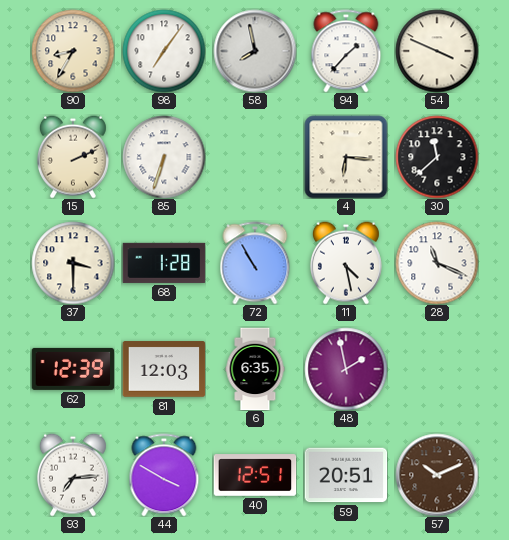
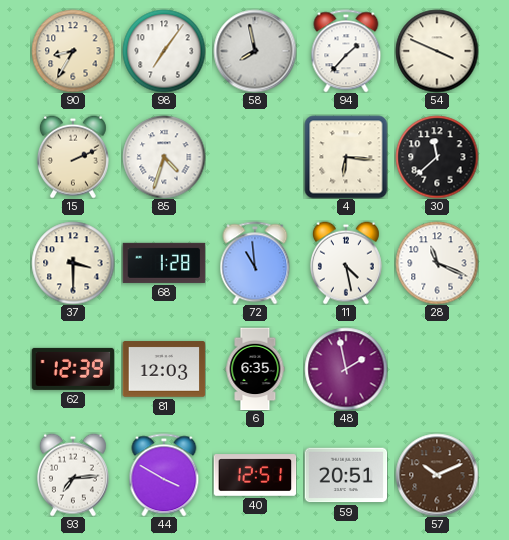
85: 6:33 -> 4:33 (164, 157)
72: 10:55 -> 10:59 (255, 263)
